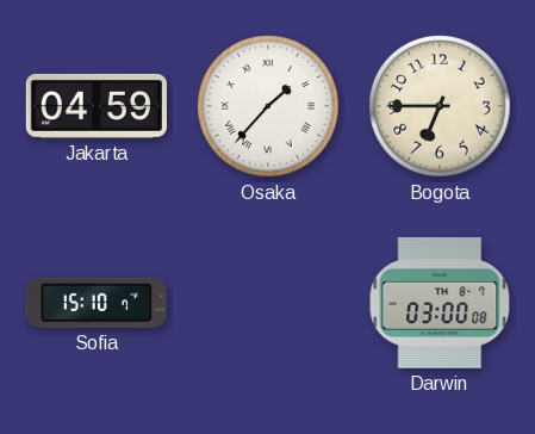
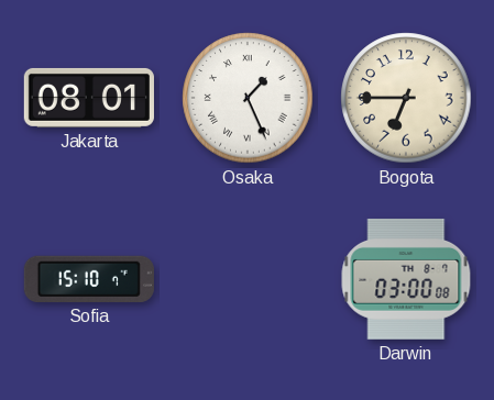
Jakarta: 04:59 -> 08:01 (89, 98)
Osaka: 1:37 -> 1:26 (248, 98)
